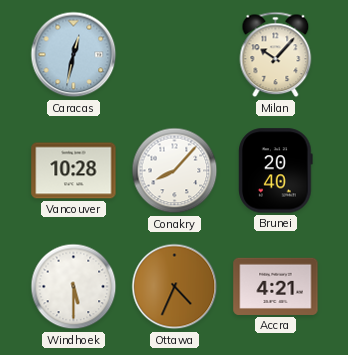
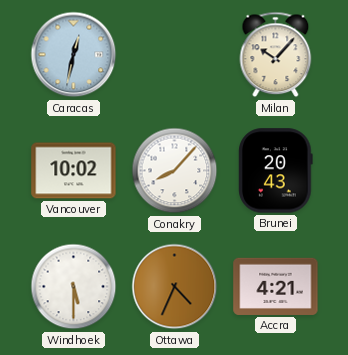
Vancouver: 10:28 -> 10:02 (74, 171)
Brunei: 20:40 -> 20:43 (276, 171)
